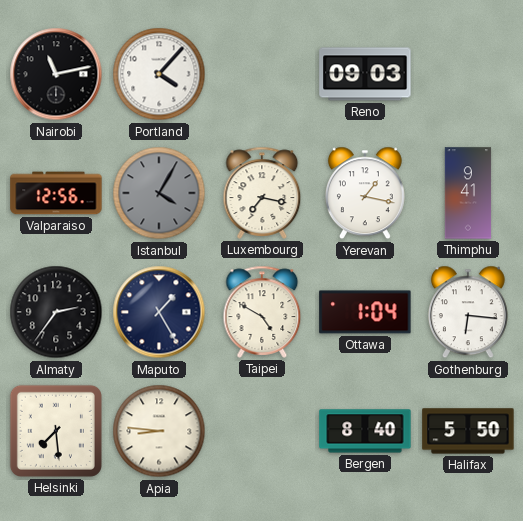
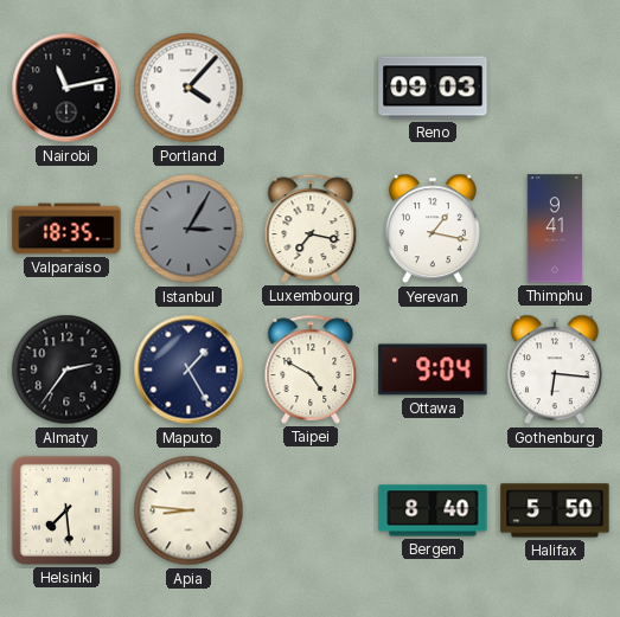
Valparaiso: 12:56 -> 18:35 (66, 229)
Istanbul: 4:05 -> 3:05 (188, 229)
Ottawa: 1:04 -> 9:04 (433, 369)
